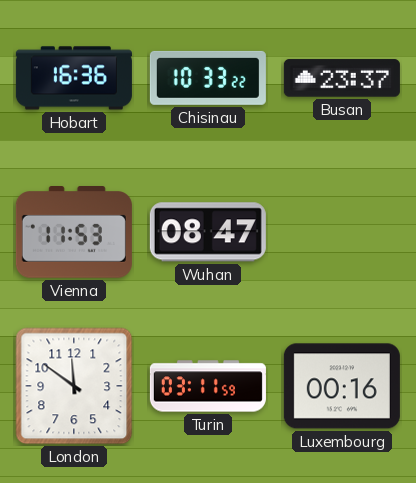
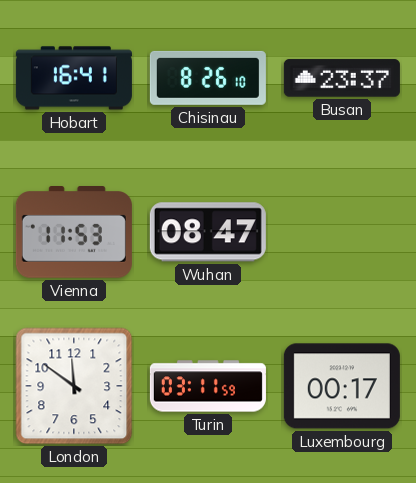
Hobart: 16:36 -> 16:41 (74, 78)
Chisinau: 10:33 -> 8:26 (208, 78)
Luxembourg: 00:16 -> 00:17 (342, 386)
